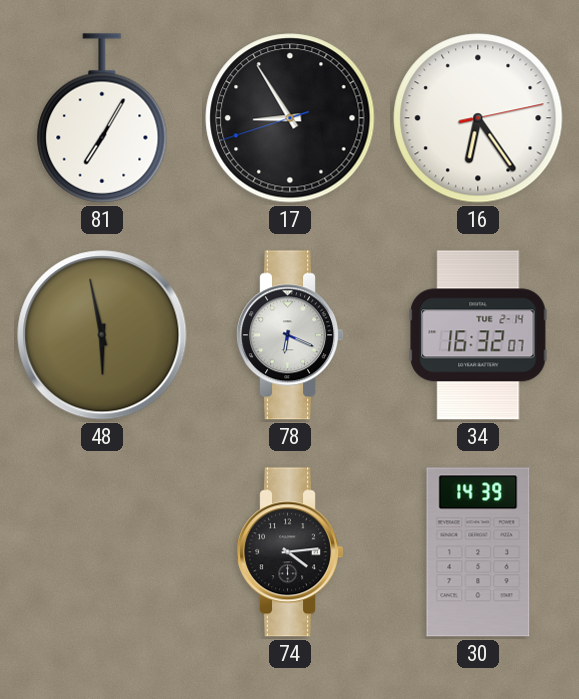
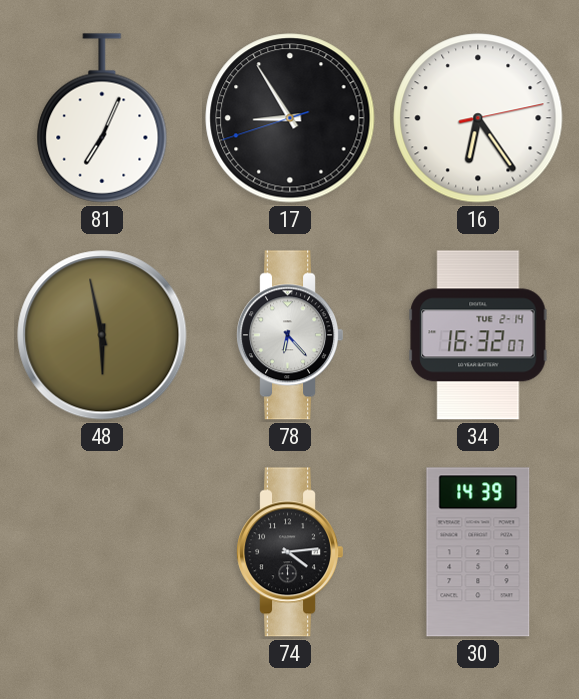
81: 7:05 -> 7:04 (102, 118)
78: 6:19 -> 6:23 (289, 335)
